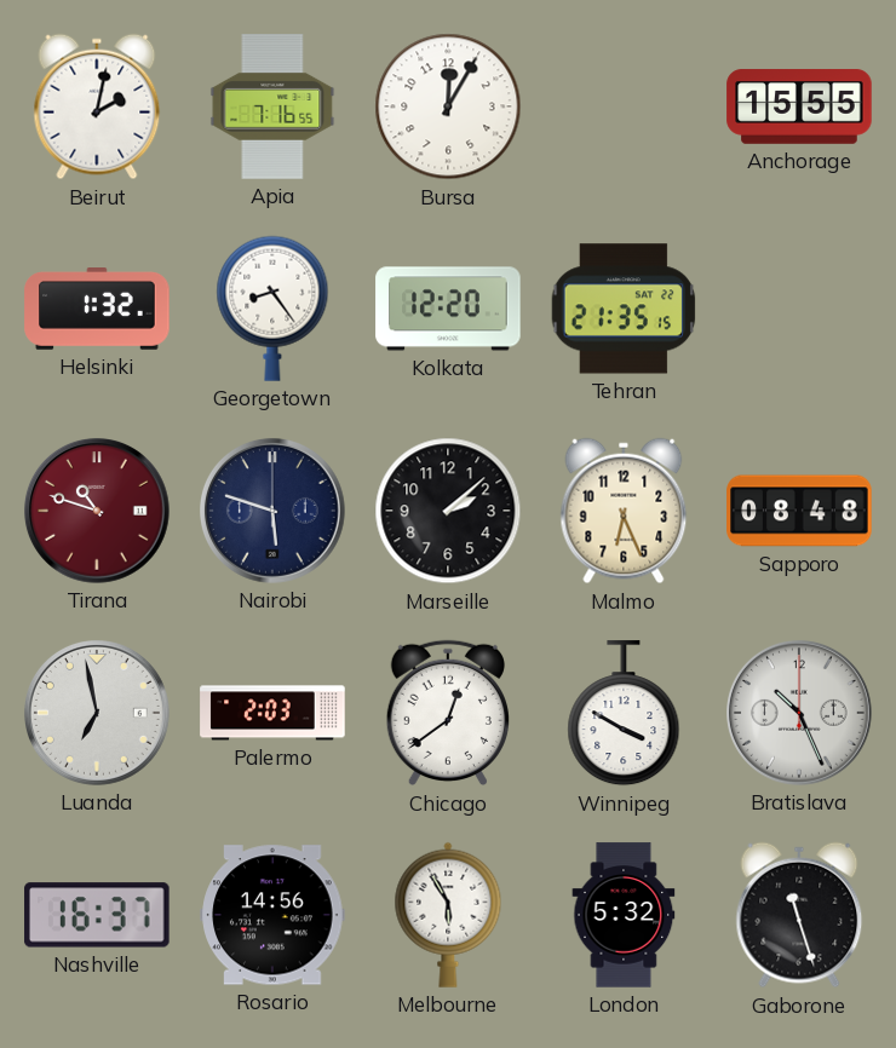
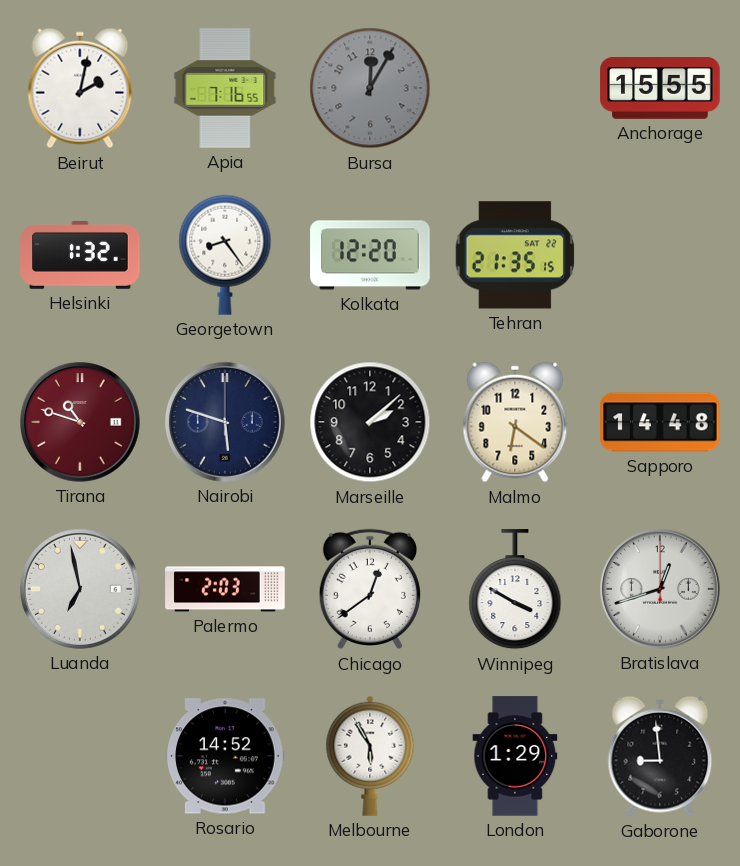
Bursa dial: white -> grey (370, 88)
Malmo: 6:26 -> 6:21 (515, 422)
Sapporo: 08:48 -> 14:48 (660, 422)
Bratislava: 10:26 -> 12:42 (661, 590)
Nashville: 16:37 -> none (97, 915)
Rosario: 14:56 -> 14:52 (225, 756)
London: 5:32 -> 1:29 (515, 756)
Gaborone: 11:27 -> 8:59 (660, 756)
